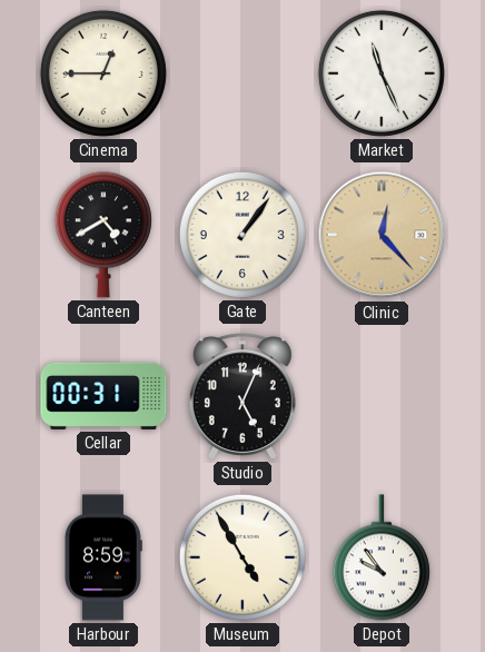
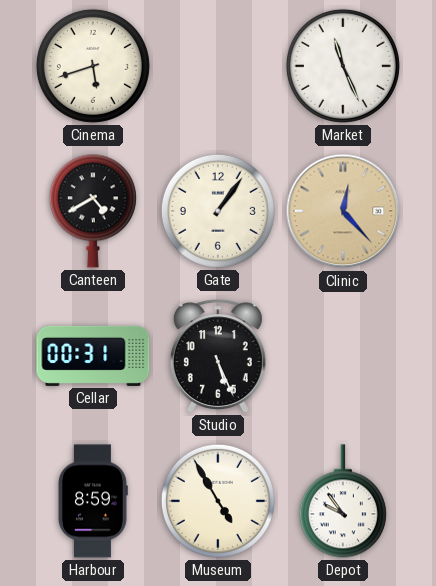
Cinema: 12:45 -> 5:42 (93, 66)
Studio: 5:04 -> 5:26 (218, 356)
